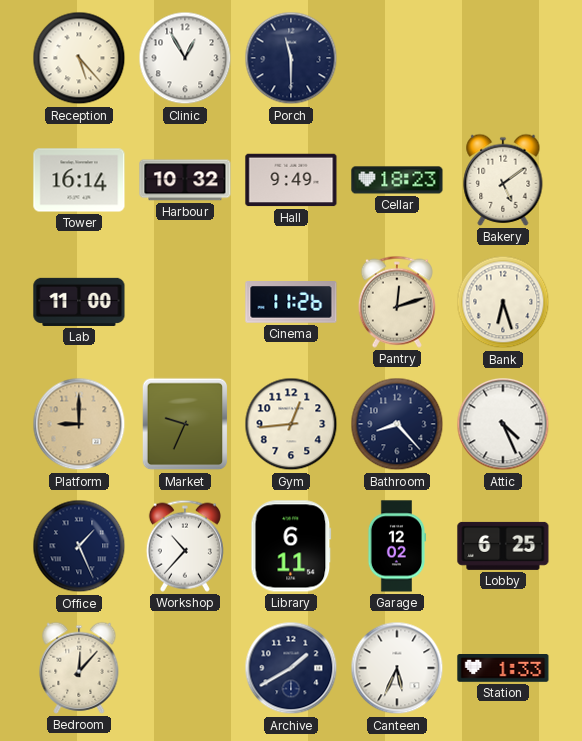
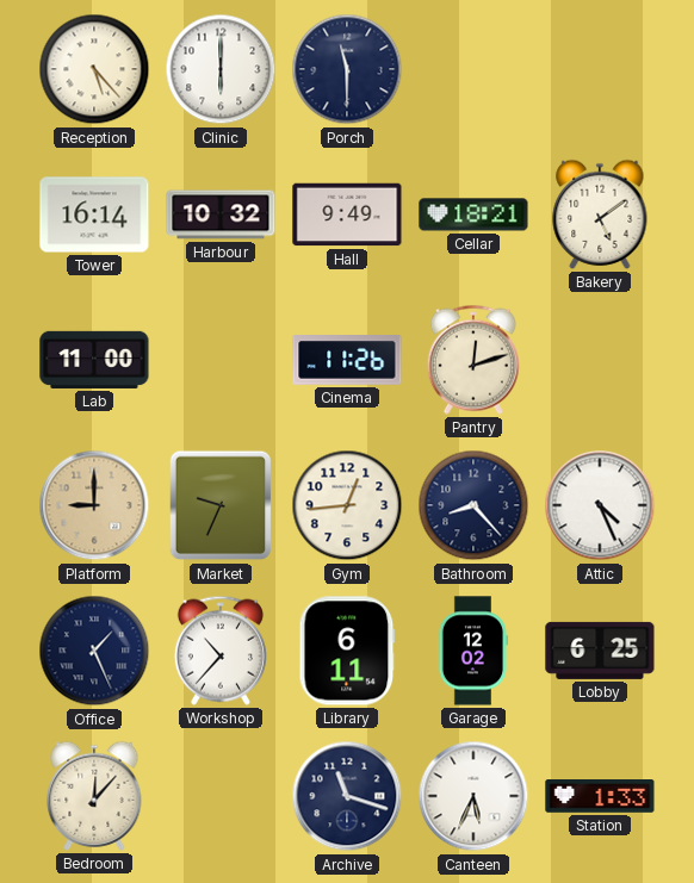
Clinic: 12:55 -> 6:00 (221, 69)
Cellar: 18:23 -> 18:21 (473, 214)
Bank: 6:27 -> none (503, 302)
Archive: 1:40 -> 11:18 (347, 796)
